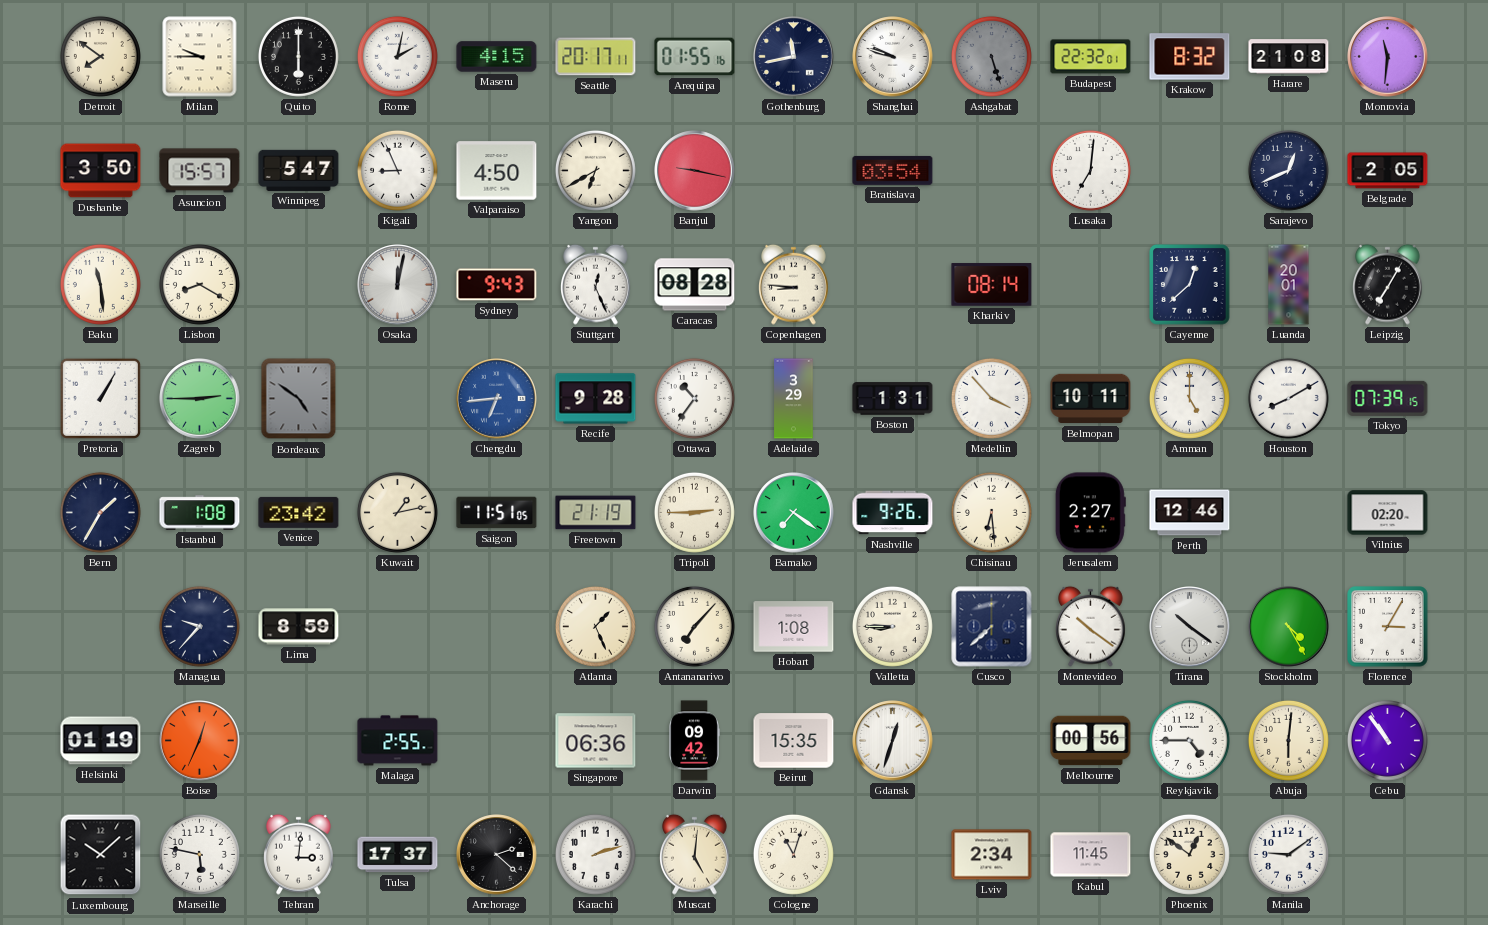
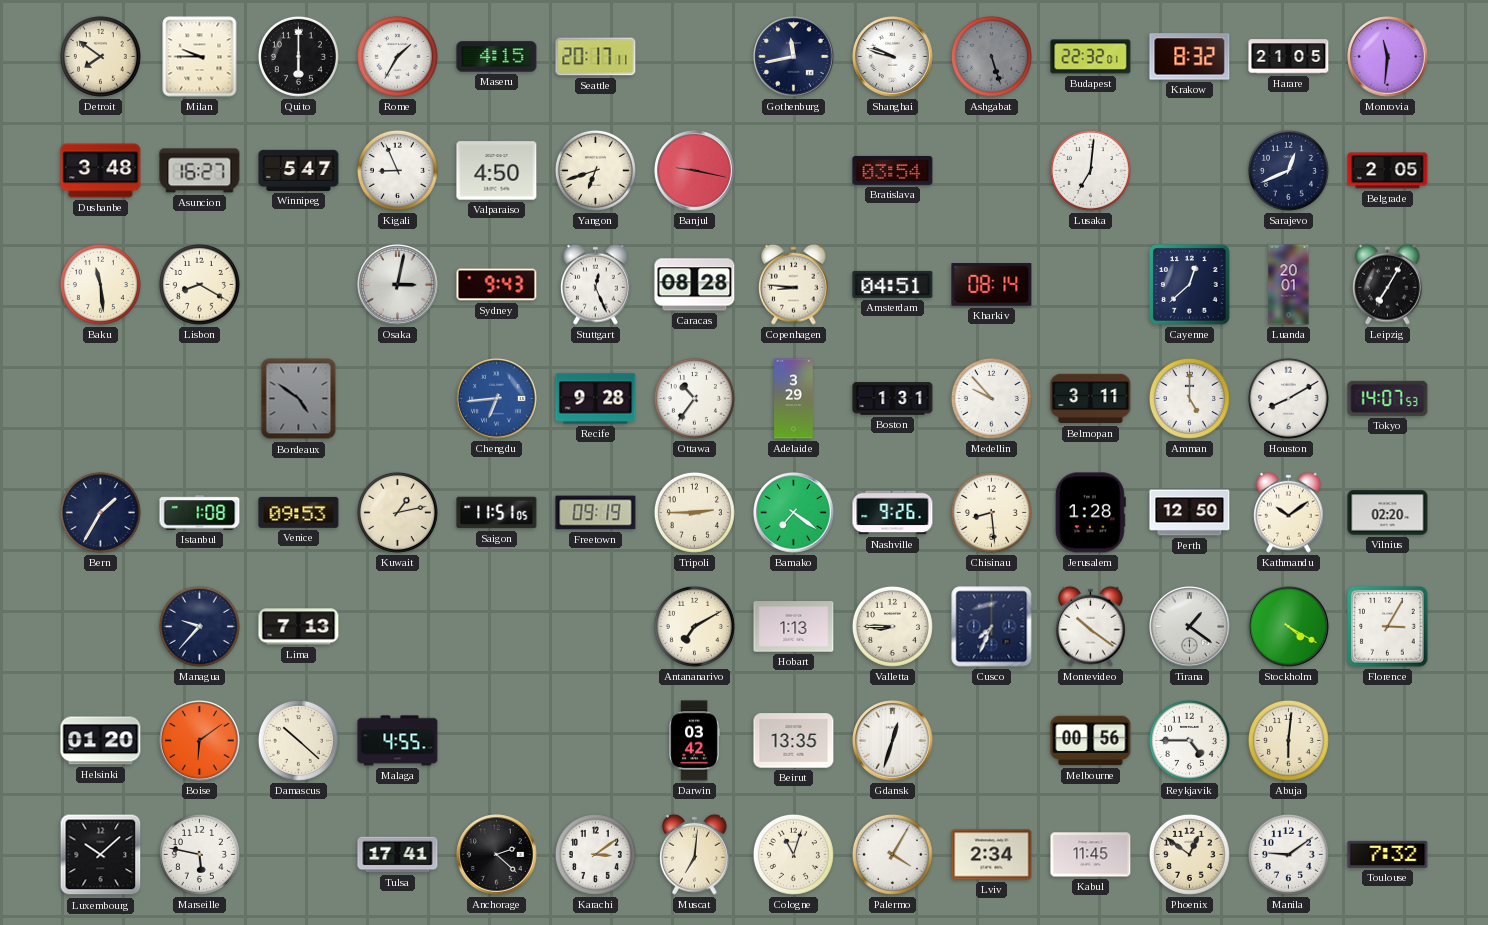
Rome: 2:02 -> 1:35 (397, 56)
Arequipa: 01:55 -> none (695, 57)
Harare: 21:08 -> 21:05 (1289, 57)
Dushanbe: 3:50 -> 3:48 (101, 171)
Asuncion: 15:57 -> 16:27 (200, 171)
Yangon: 6:40 -> 6:42 (595, 170)
Osaka: 12:02 -> 3:02 (398, 285)
Amsterdam: none -> 04:51 (893, 284)
Pretoria: 1:05 -> none (100, 398)
Zagreb: 2:45 -> none (200, 399)
Medellin: 3:53 -> 9:53 (991, 398)
Belmopan: 10:11 -> 3:11 (1091, 399)
Tokyo: 07:39 -> 14:07 (1388, 398)
Venice: 23:42 -> 09:53 (299, 512)
Freetown: 21:19 -> 09:19 (596, 513)
Chisinau: 6:29 -> 8:29 (991, 512)
Jerusalem: 2:27 -> 1:28 (1090, 513)
Perth: 12:46 -> 12:50 (1190, 513)
Kathmandu: none -> 10:09 (1289, 512)
Lima: 8:59 -> 7:13 (299, 627)
Atlanta: 1:26 -> none (595, 626)
Antananarivo: 7:07 -> 7:10 (694, 626)
Hobart: 1:08 -> 1:13 (794, 627)
Cusco: 7:38 -> 7:34 (992, 627)
Tirana: 10:21 -> 1:21 (1190, 627)
Stockholm: 4:25 -> 4:20 (1289, 627)
Helsinki: 01:19 -> 01:20 (101, 741)
Boise: 12:34 -> 6:09 (200, 741)
Damascus: none -> 10:22 (298, 740)
Malaga: 2:55 -> 4:55 (398, 741)
Singapore: 06:36 -> none (596, 741)
Darwin: 09:42 -> 03:42 (694, 741)
Beirut: 15:35 -> 13:35 (794, 741)
Cebu: 10:54 -> none (1387, 740)
Tehran: 3:01 -> none (299, 854)
Tulsa: 17:37 -> 17:41 (398, 855)
Karachi: 2:12 -> 3:09 (595, 854)
Muscat: 5:01 -> 7:01 (695, 854)
Palermo: none -> 4:05 (892, 854)
Toulouse: none -> 7:32 (1388, 854)
